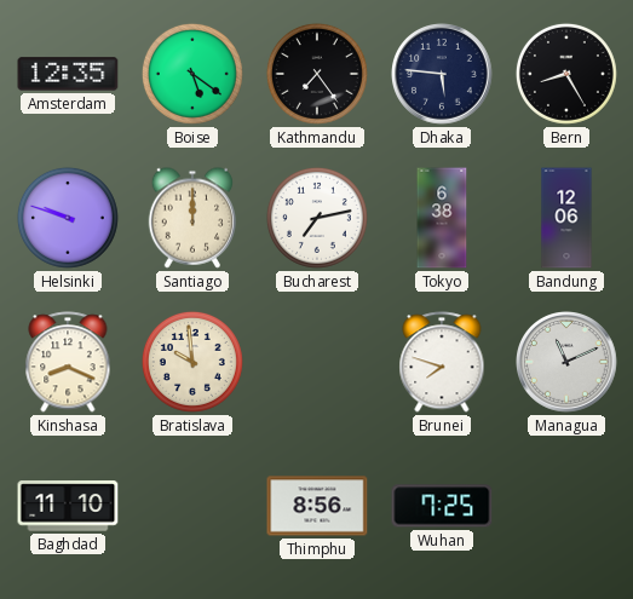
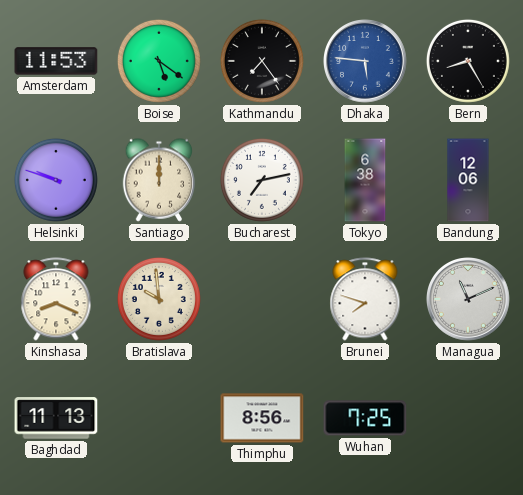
Amsterdam: 12:35 -> 11:53 (56, 61)
Dhaka dial: navy -> blue (365, 62)
Baghdad: 11:10 -> 11:13 (56, 418)
